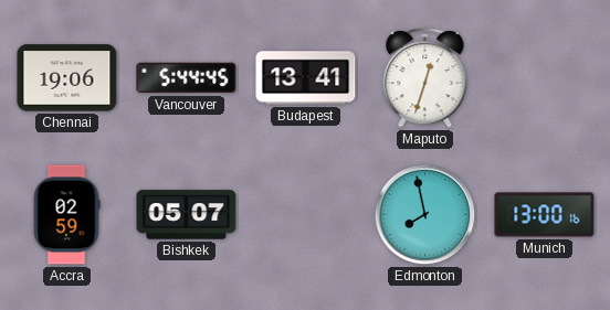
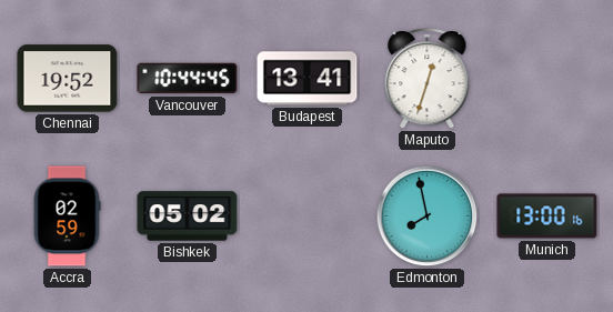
Chennai: 19:06 -> 19:52 (68, 79)
Vancouver: 5:44 -> 10:44 (188, 79)
Bishkek: 05:07 -> 05:02 (188, 217)
